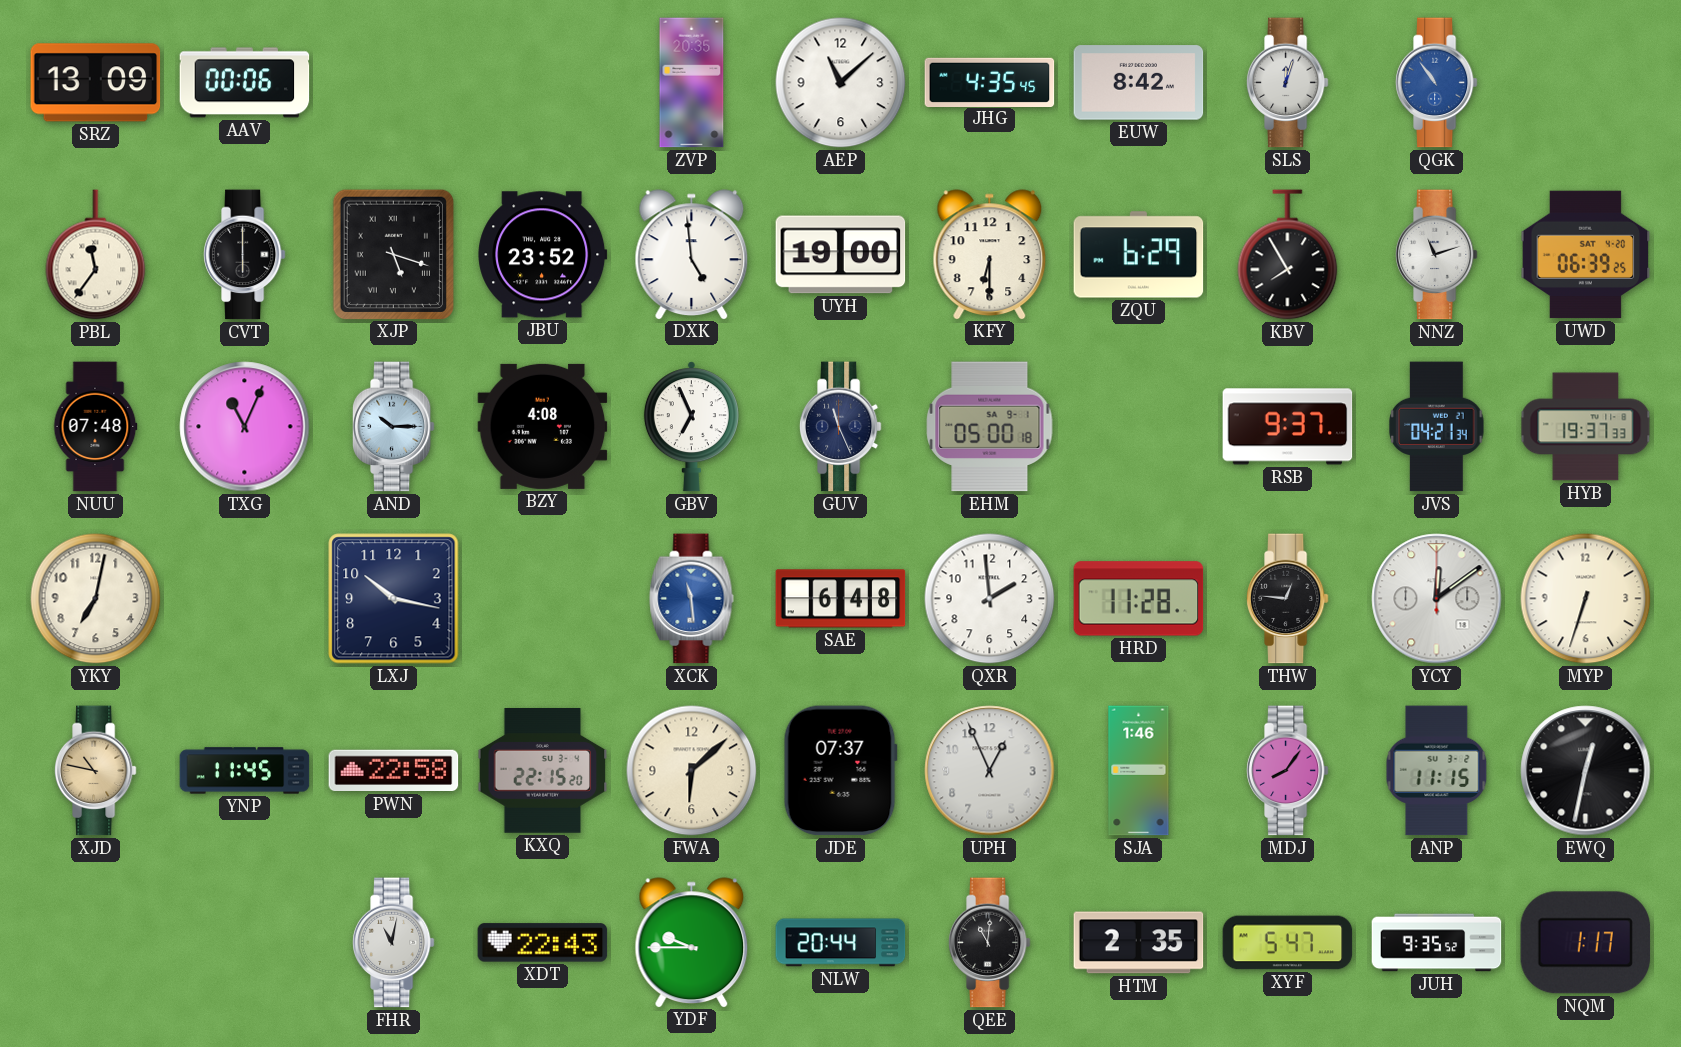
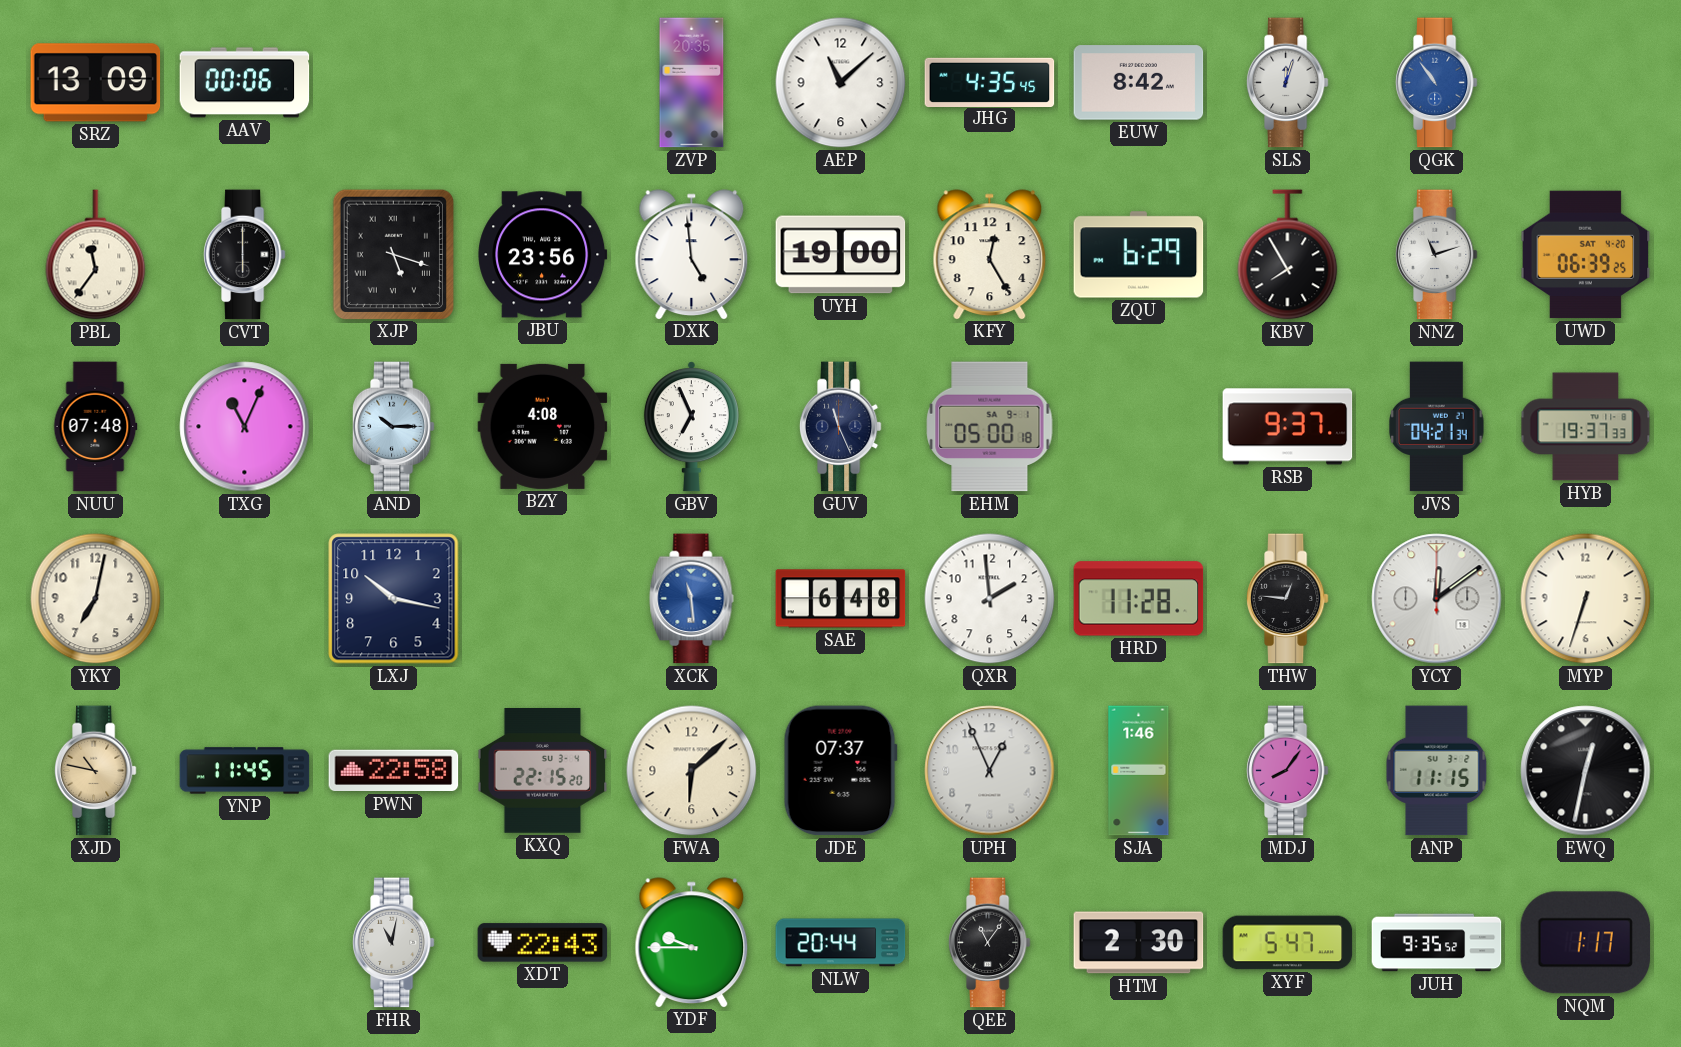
JBU: 23:52 -> 23:56 (543, 255)
KFY: 6:30 -> 12:25 (990, 254)
QEE: 11:01 -> 11:06 (989, 943)
HTM: 2:35 -> 2:30 (1139, 943)
